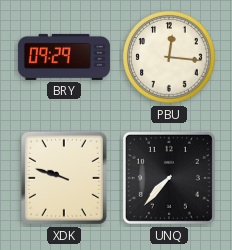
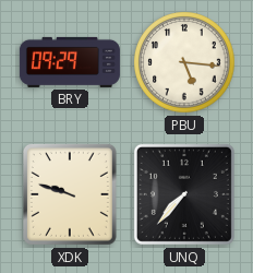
PBU: 12:16 -> 5:16 (184, 62)
